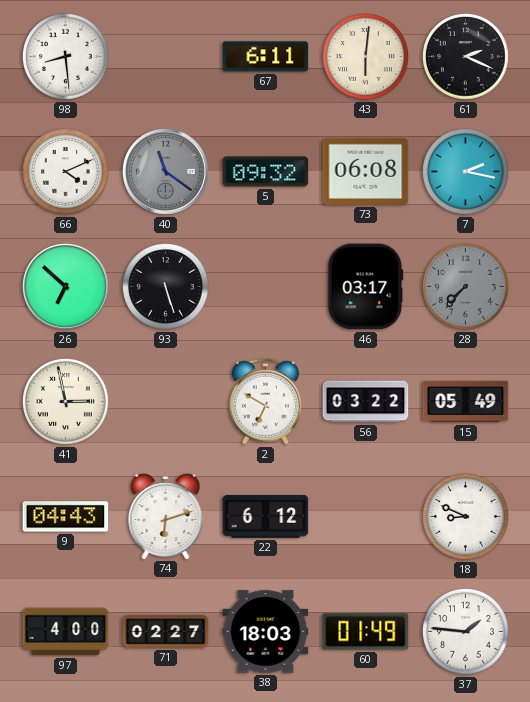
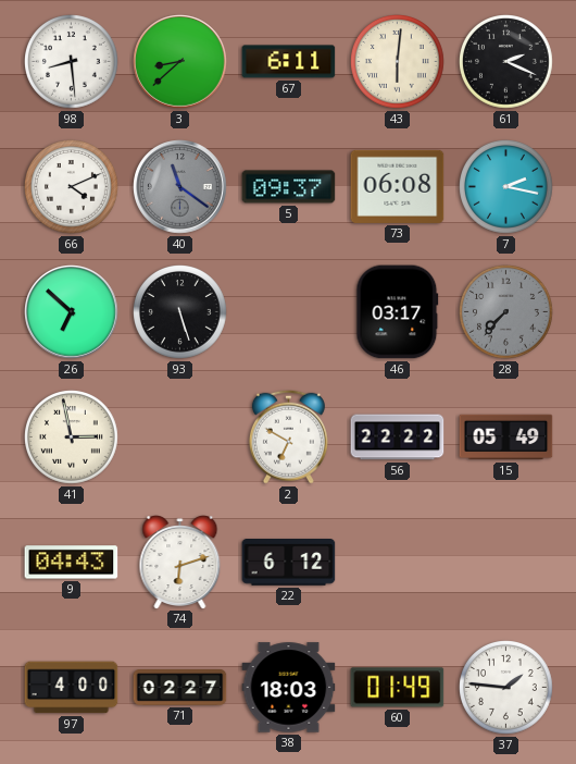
3: none -> 8:38 (180, 62)
5: 09:32 -> 09:37 (289, 187)
56: 03:22 -> 22:22 (398, 438)
18: 8:49 -> none (466, 517)
